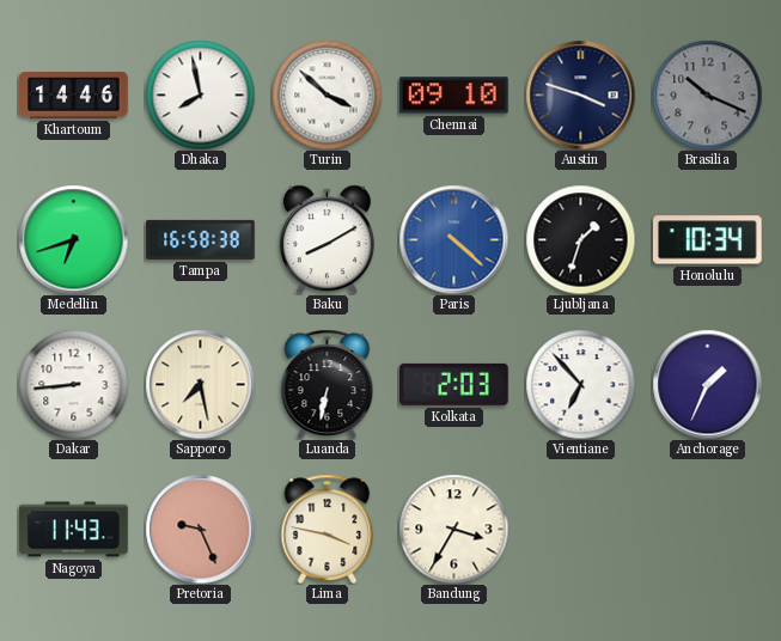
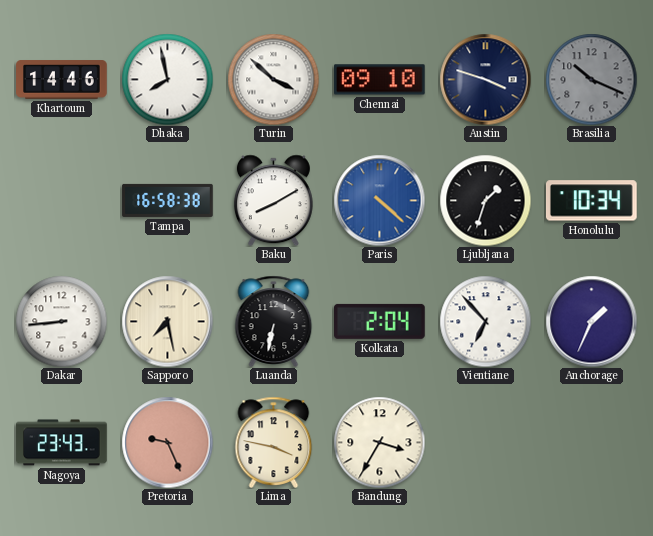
Medellin: 6:42 -> none (73, 239)
Kolkata: 2:03 -> 2:04 (380, 321)
Nagoya: 11:43 -> 23:43 (62, 443)
